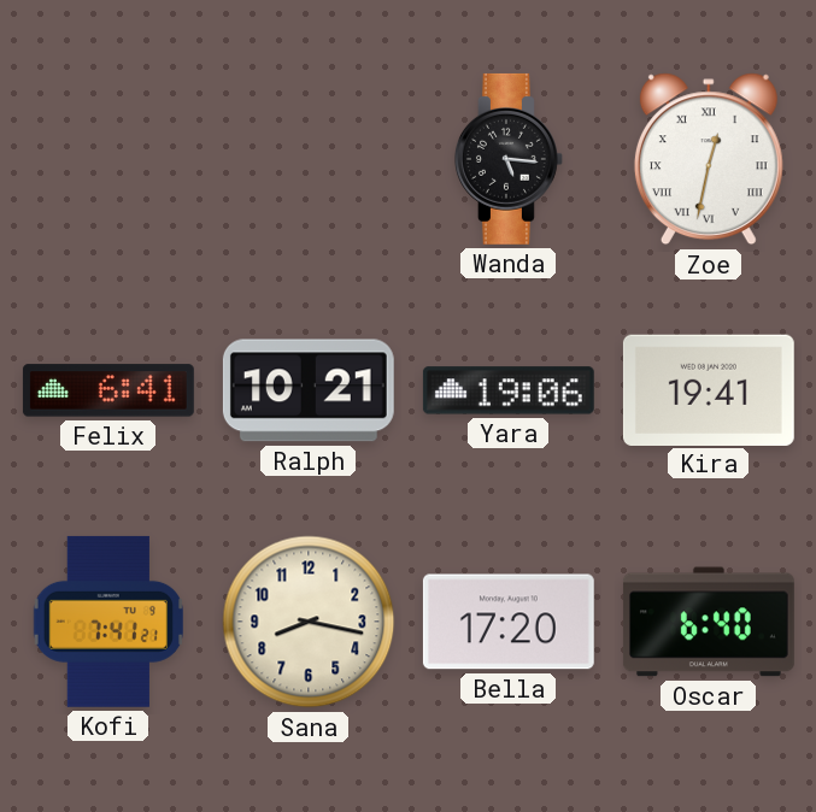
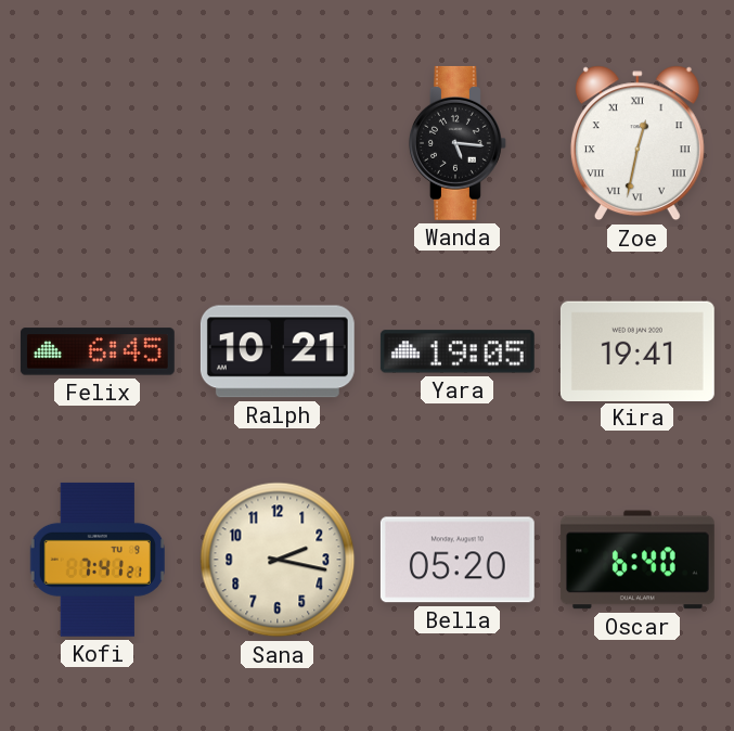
Felix: 6:41 -> 6:45 (98, 351)
Yara: 19:06 -> 19:05 (458, 351)
Sana: 8:17 -> 2:17 (278, 560)
Bella: 17:20 -> 05:20 (458, 560)
